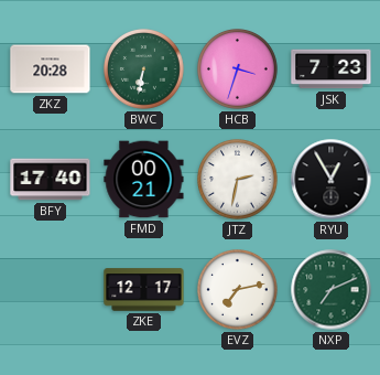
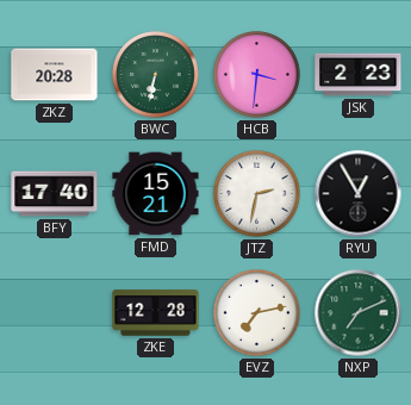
HCB: 3:33 -> 3:31 (257, 75)
JSK: 7:23 -> 2:23 (359, 75)
FMD: 00:21 -> 15:21 (156, 194)
ZKE: 12:17 -> 12:28 (156, 313)
